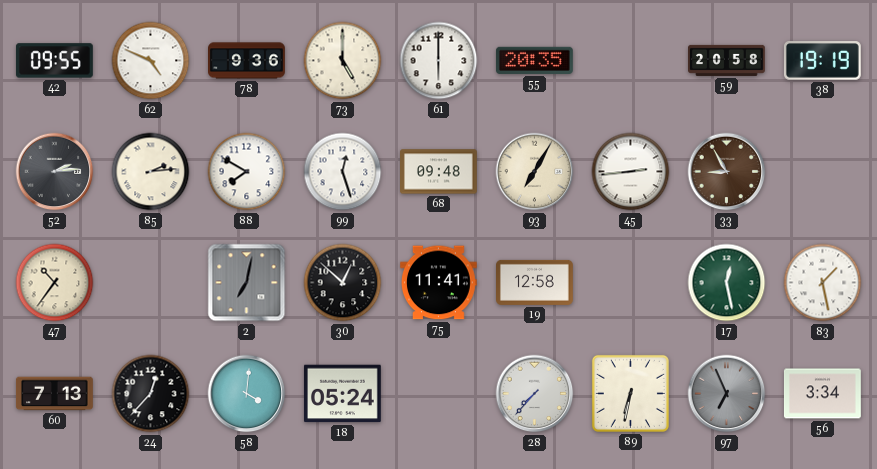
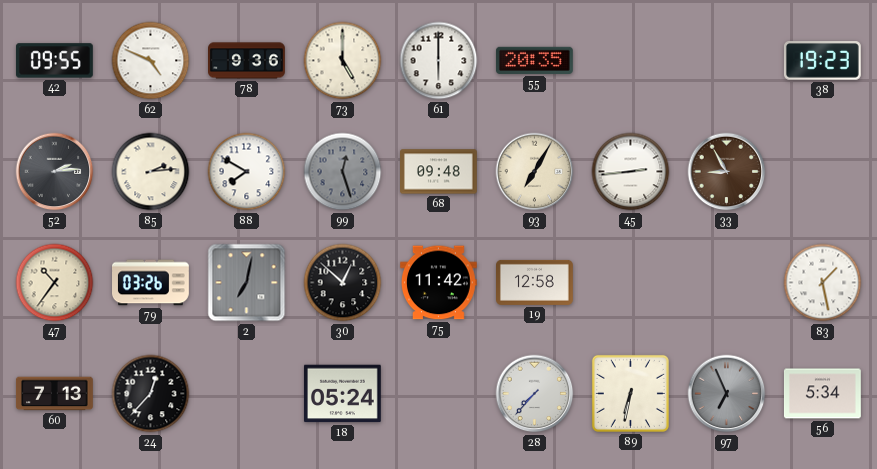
59: 20:58 -> none (727, 60)
38: 19:19 -> 19:23 (822, 61)
99 dial: white -> grey (343, 172)
79: none -> 03:26 (151, 283)
75: 11:41 -> 11:42 (438, 283)
17: 12:28 -> none (727, 283)
58: 4:01 -> none (247, 394)
56: 3:34 -> 5:34 (822, 394)
